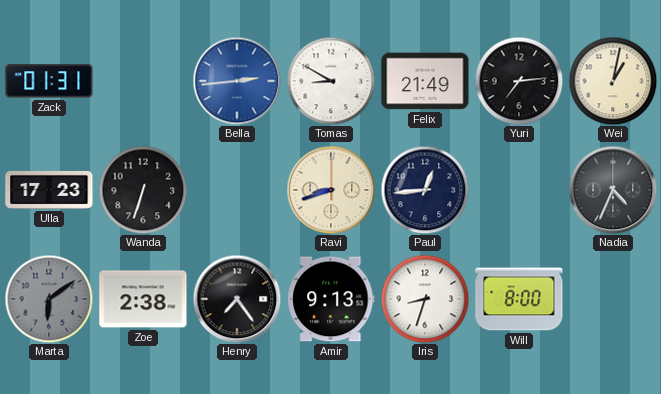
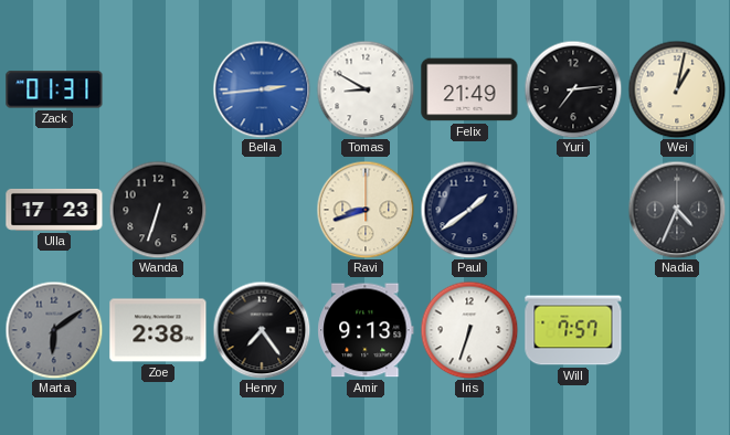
Paul: 12:44 -> 1:39 (469, 210)
Iris: 8:33 -> 6:33 (469, 330)
Will: 8:00 -> 7:57 (573, 330)
